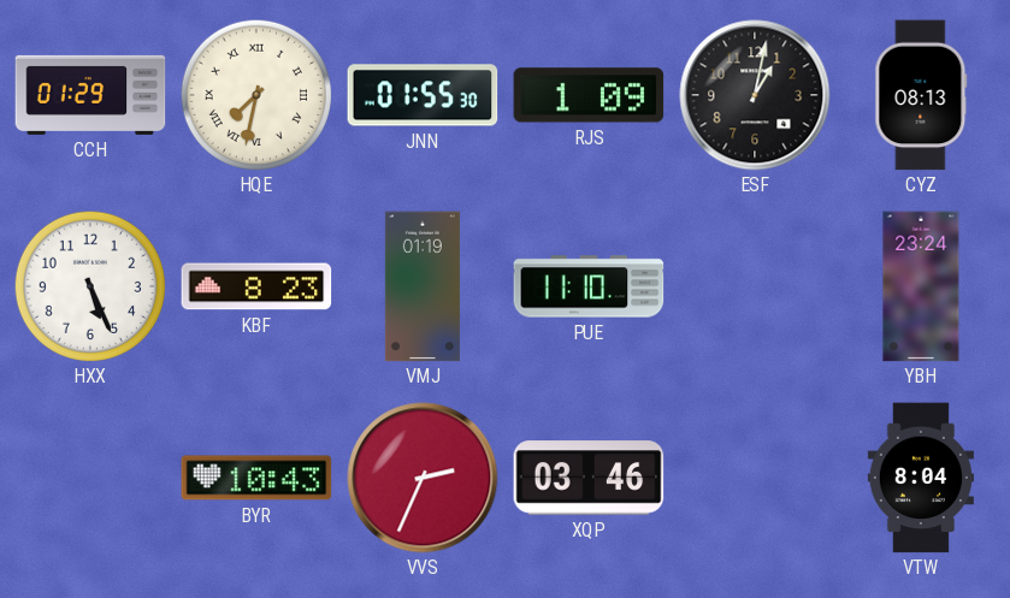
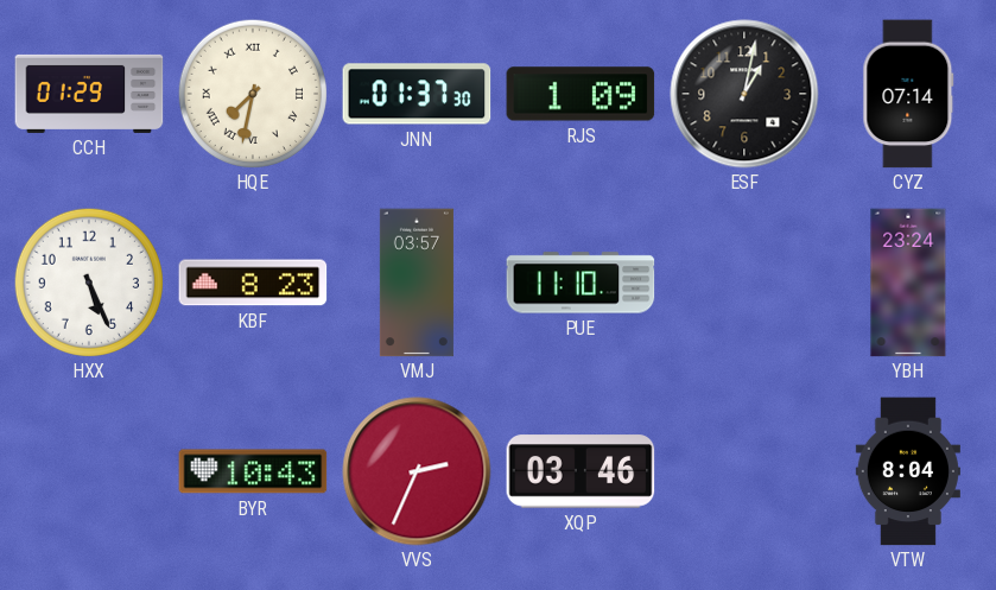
JNN: 01:55 -> 01:37 (417, 94)
CYZ: 08:13 -> 07:14 (908, 94)
VMJ: 01:19 -> 03:57 (417, 283)
